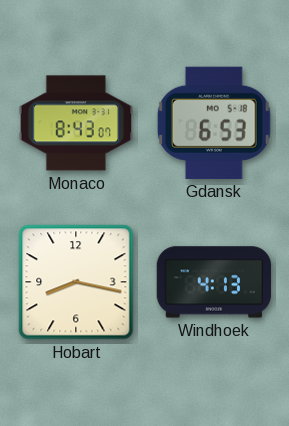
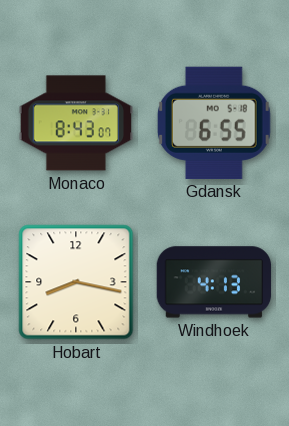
Gdansk: 6:53 -> 6:55 (214, 123)
